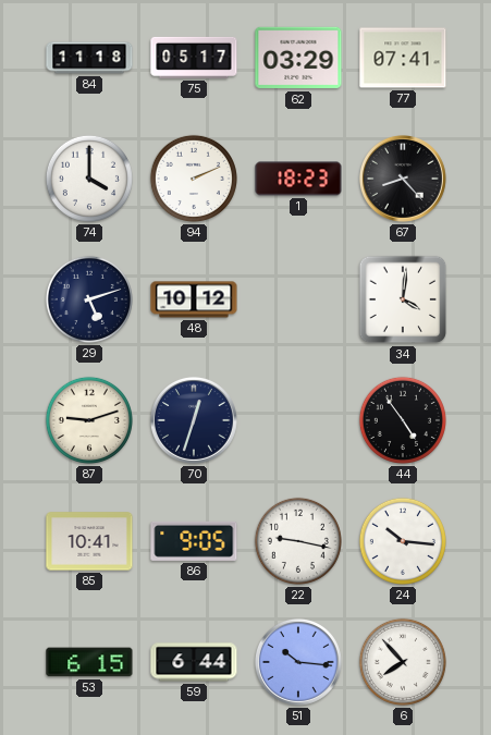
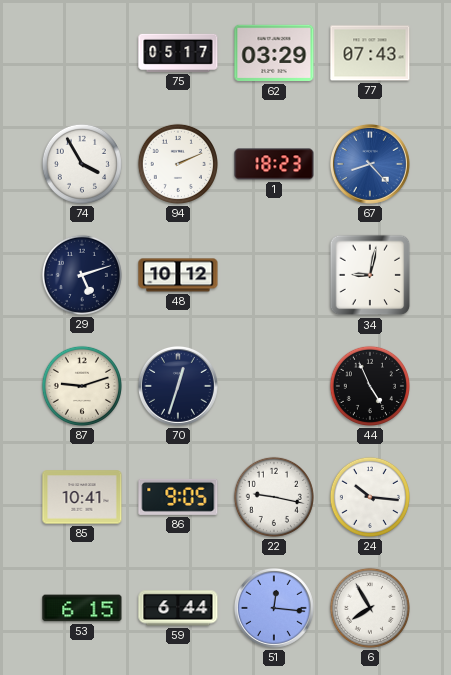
84: 11:18 -> none (89, 58)
77: 07:41 -> 07:43 (370, 53)
74: 4:00 -> 3:55 (82, 164)
67 dial: black -> blue (370, 164)
34: 4:01 -> 9:02 (370, 275)
44: 4:54 -> 4:56 (370, 386)
51: 10:16 -> 12:16 (274, 608)
6: 7:53 -> 7:55 (370, 608)
